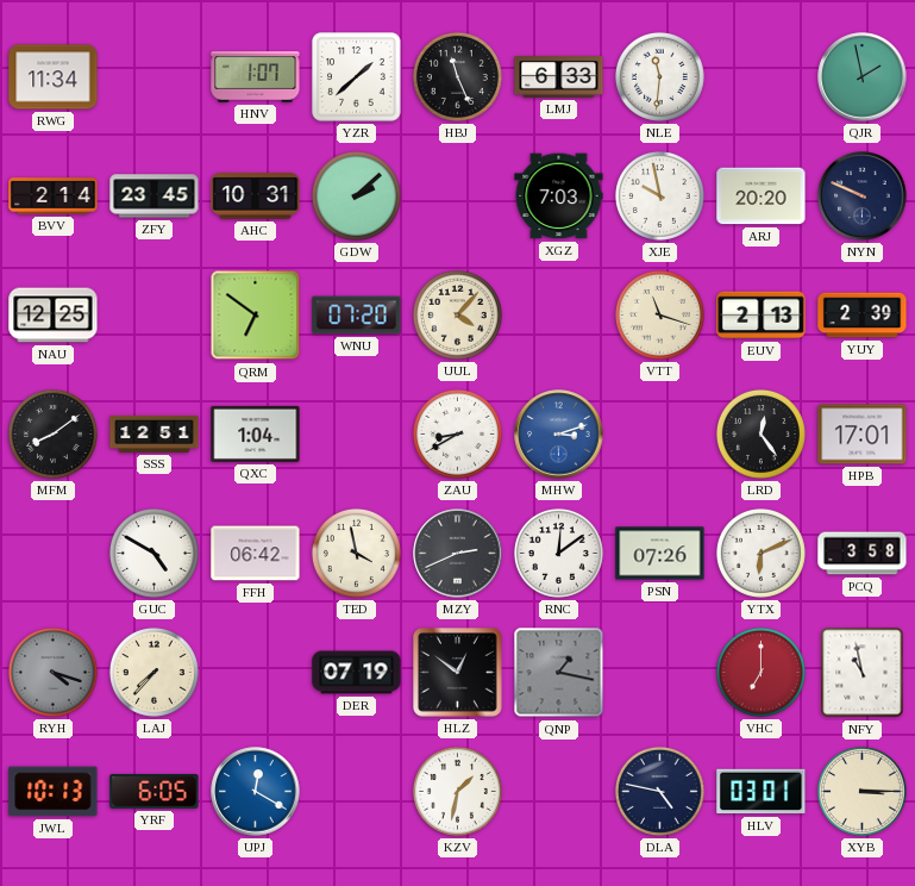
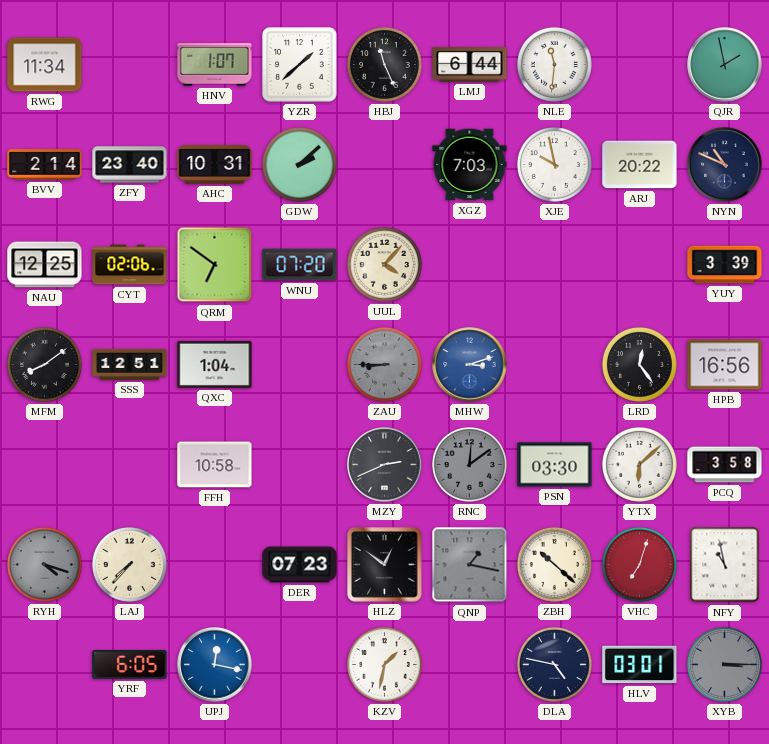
LMJ: 6:33 -> 6:44 (470, 65)
ZFY: 23:45 -> 23:40 (130, 165)
ARJ: 20:20 -> 20:22 (640, 165)
NYN: 9:49 -> 10:49 (725, 165)
CYT: none -> 02:06 (130, 265)
VTT: 11:18 -> none (659, 314)
EUV: 2:13 -> none (762, 316)
YUY: 2:39 -> 3:39 (725, 265)
ZAU: 8:40 -> 8:45 (384, 364)
ZAU dial: white -> grey (384, 364)
HPB: 17:01 -> 16:56 (725, 365)
GUC: 4:50 -> none (153, 553)
FFH: 06:42 -> 10:58 (215, 465)
TED: 3:58 -> none (356, 553)
RNC dial: white -> grey (469, 464)
PSN: 07:26 -> 03:30 (555, 465)
YTX: 6:11 -> 6:08 (639, 464)
DER: 07:19 -> 07:23 (300, 565)
ZBH: none -> 10:22 (554, 564)
VHC: 7:00 -> 7:03 (639, 564)
JWL: 10:13 -> none (54, 792)
UPJ: 12:20 -> 12:17 (215, 665)
XYB dial: cream -> grey (724, 664)
